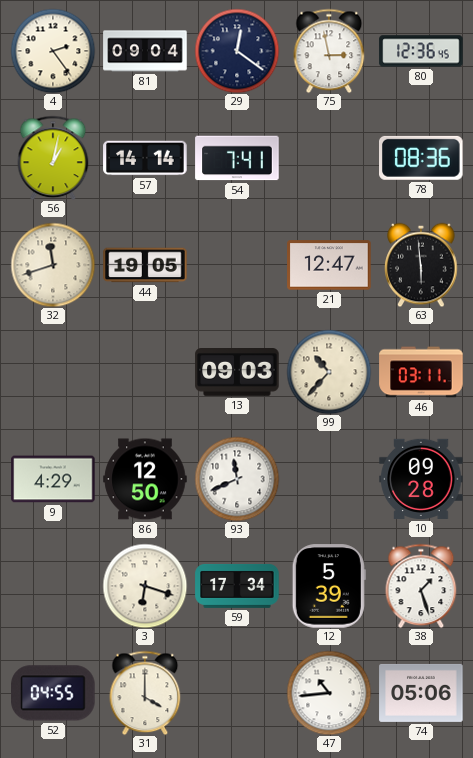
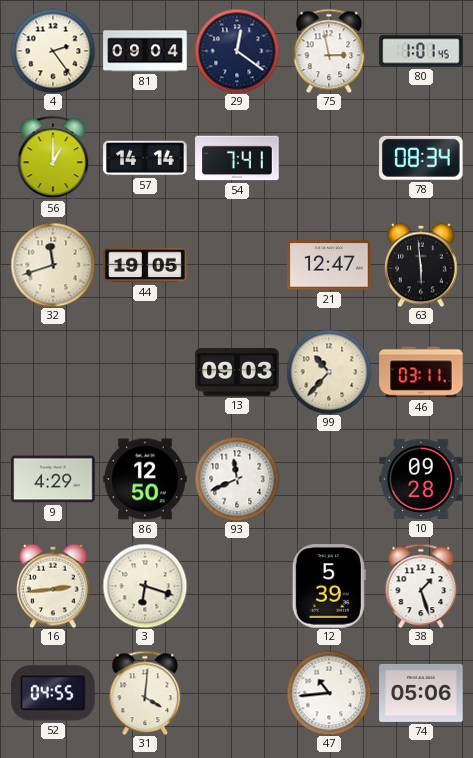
80: 12:36 -> 1:01 (421, 51)
56: 1:02 -> 1:00 (53, 158)
78: 08:36 -> 08:34 (421, 158)
16: none -> 2:44 (53, 586)
59: 17:34 -> none (237, 586)
31: 4:00 -> 4:01 (145, 693)
